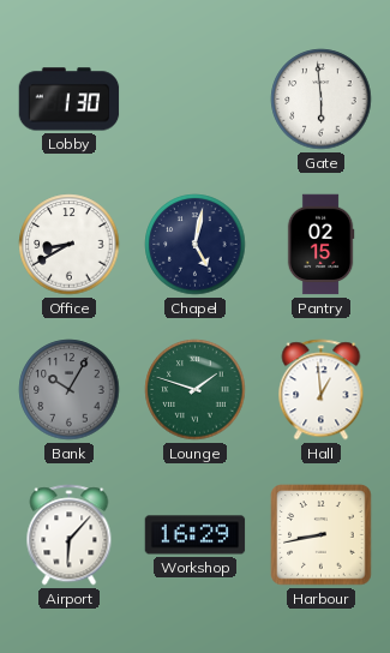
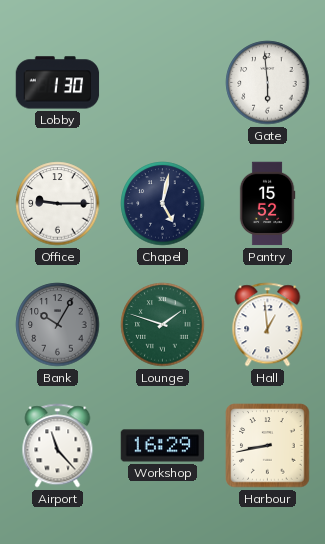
Office: 8:40 -> 9:15 (58, 204)
Pantry: 02:15 -> 15:52 (267, 204)
Airport: 6:07 -> 11:23 (58, 446)
